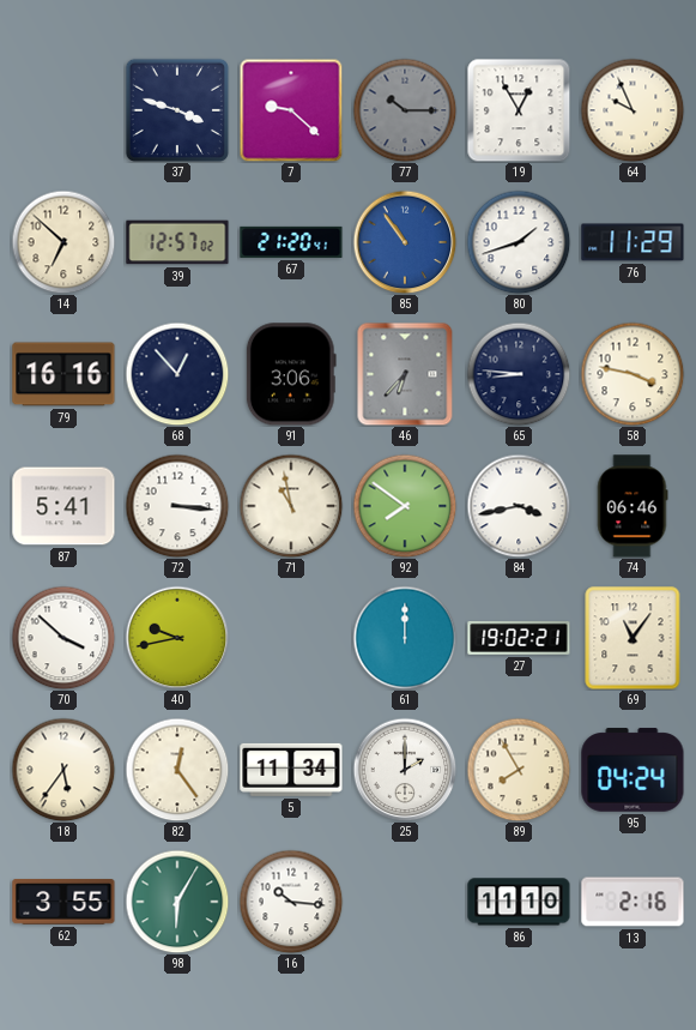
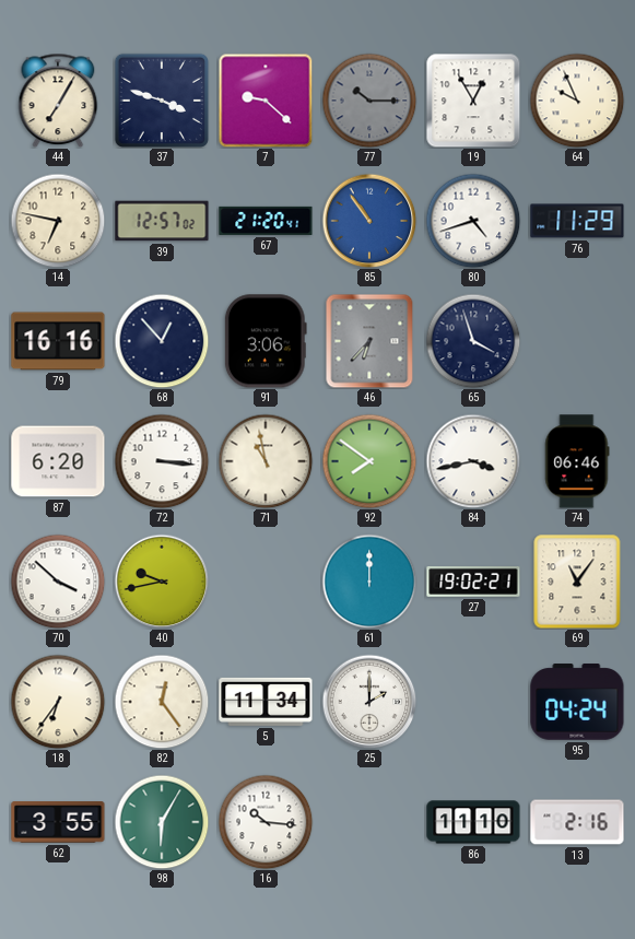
44: none -> 7:05 (58, 101)
14: 6:52 -> 6:47 (58, 221)
80: 1:42 -> 4:42 (473, 221)
65: 8:46 -> 3:57 (473, 341)
58: 3:47 -> none (633, 374)
87: 5:41 -> 6:20 (58, 461)
18: 5:36 -> 6:36 (58, 702)
89: 7:55 -> none (519, 770)
